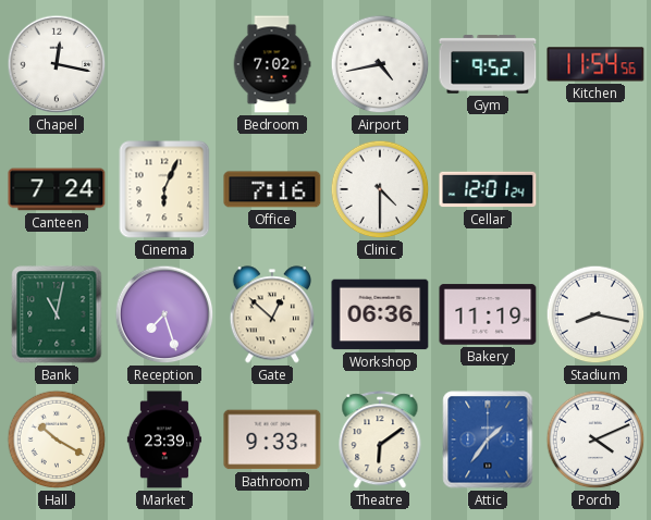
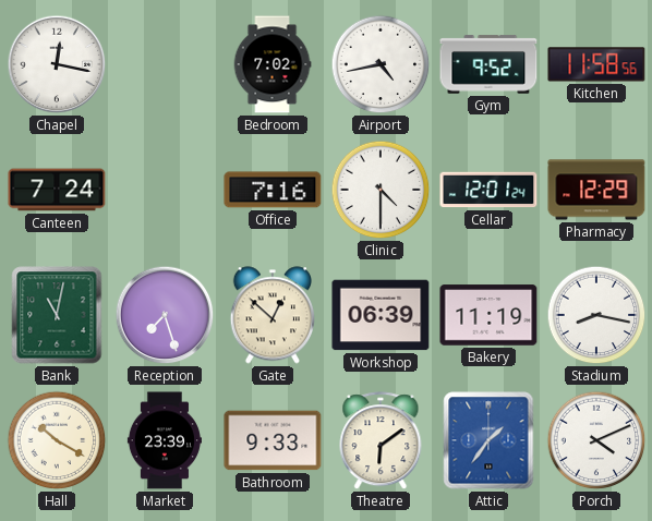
Kitchen: 11:54 -> 11:58 (596, 64)
Cinema: 6:04 -> none (164, 189)
Pharmacy: none -> 12:29 (596, 190)
Workshop: 06:36 -> 06:39 (381, 315)
